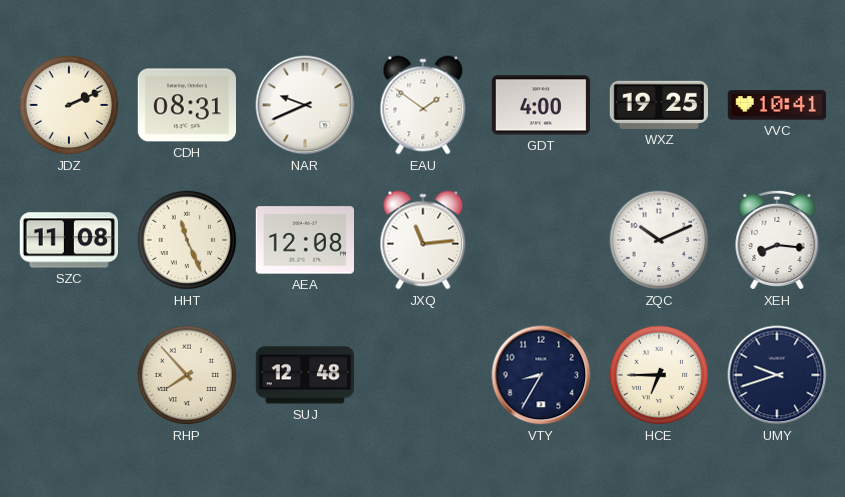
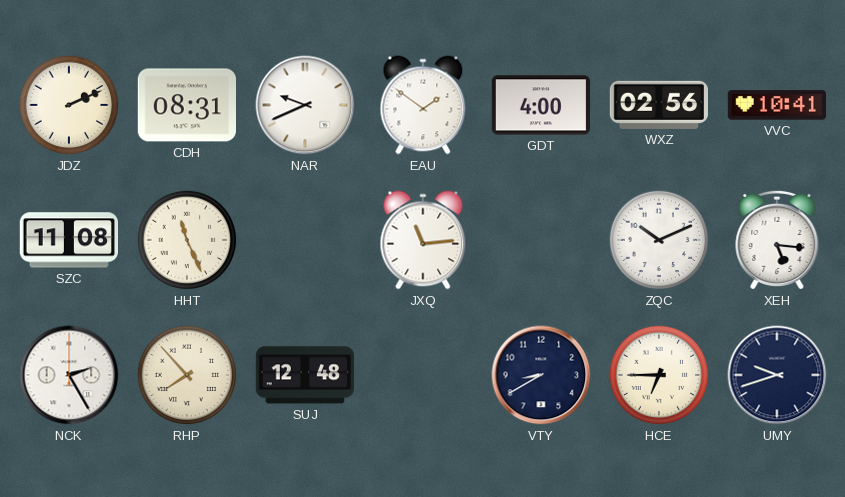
WXZ: 19:25 -> 02:56 (658, 105)
AEA: 12:08 -> none (304, 240)
XEH: 8:16 -> 5:16 (777, 240)
NCK: none -> 2:25 (69, 375)
VTY: 8:35 -> 8:40 (541, 375)
